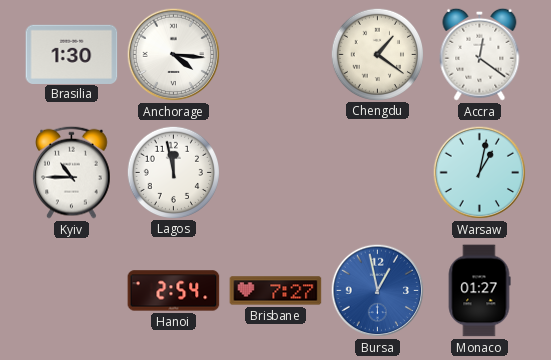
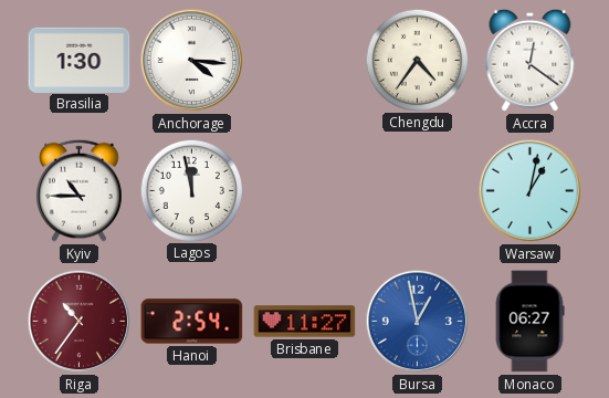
Chengdu: 1:21 -> 4:36 (417, 60)
Riga: none -> 10:36 (80, 322)
Brisbane: 7:27 -> 11:27 (305, 322)
Monaco: 01:27 -> 06:27 (529, 322)
